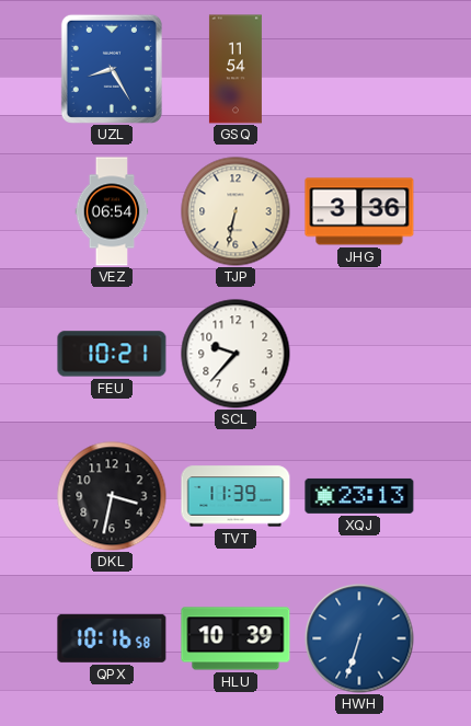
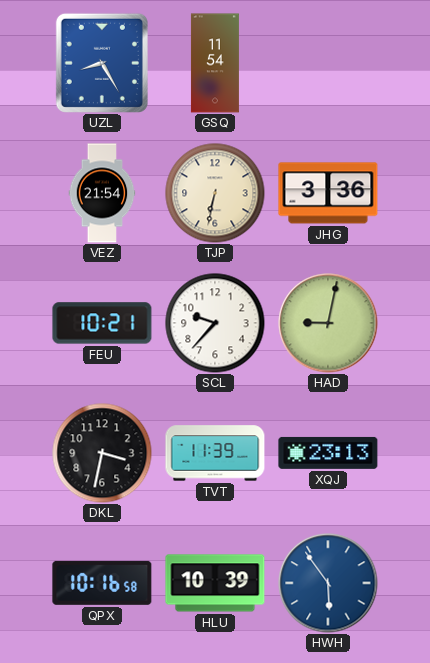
VEZ: 06:54 -> 21:54 (102, 193)
HAD: none -> 9:02 (328, 323)
HWH: 6:33 -> 5:54 (328, 583)
